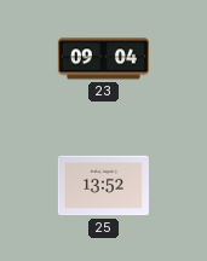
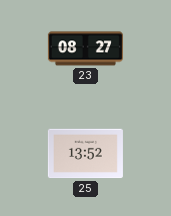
23: 09:04 -> 08:27 (85, 49)
